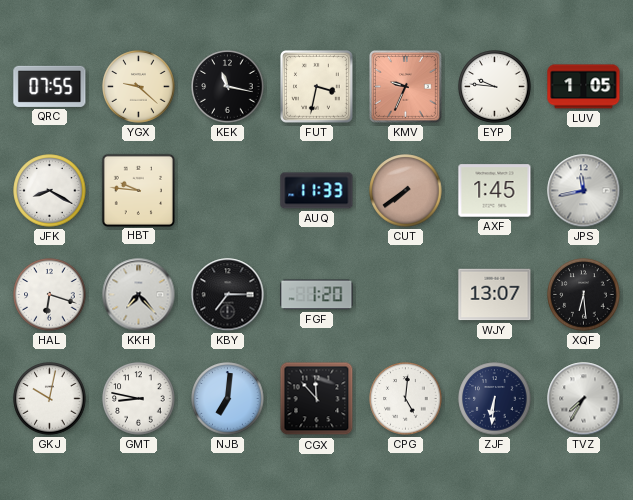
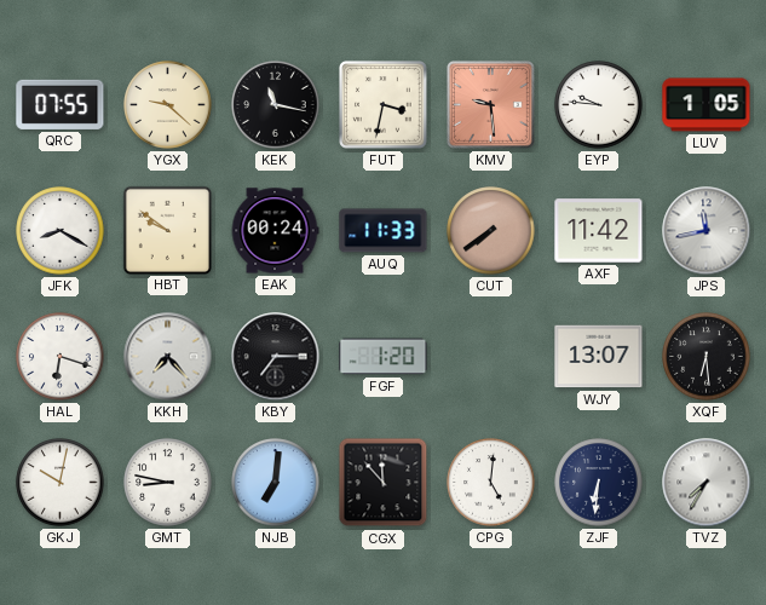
KMV: 9:34 -> 9:29 (490, 104)
HBT: 9:46 -> 9:51 (167, 230)
EAK: none -> 00:24 (275, 231)
AXF: 1:45 -> 11:42 (599, 231)
